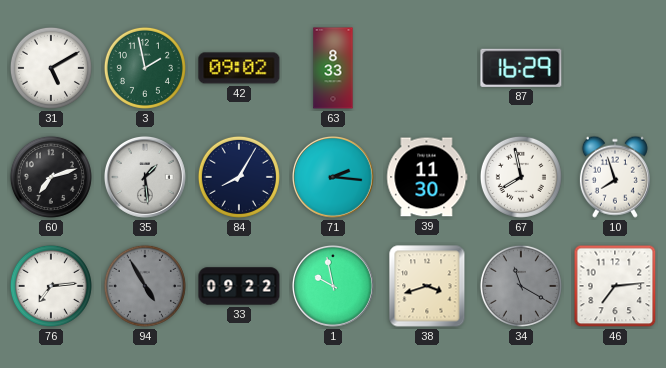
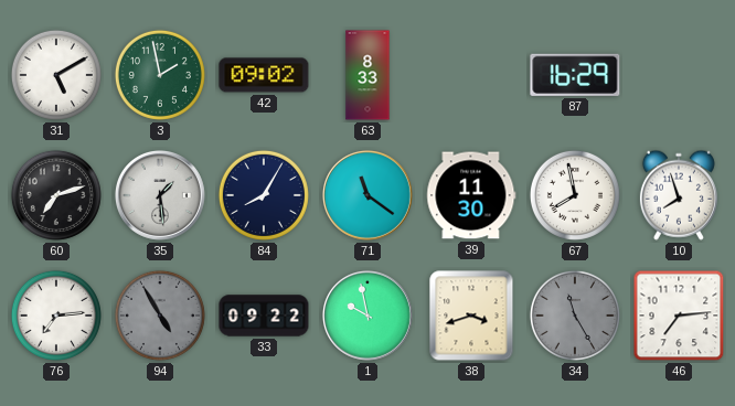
71: 2:16 -> 11:21 (367, 195)
34: 11:20 -> 11:25 (575, 316)
